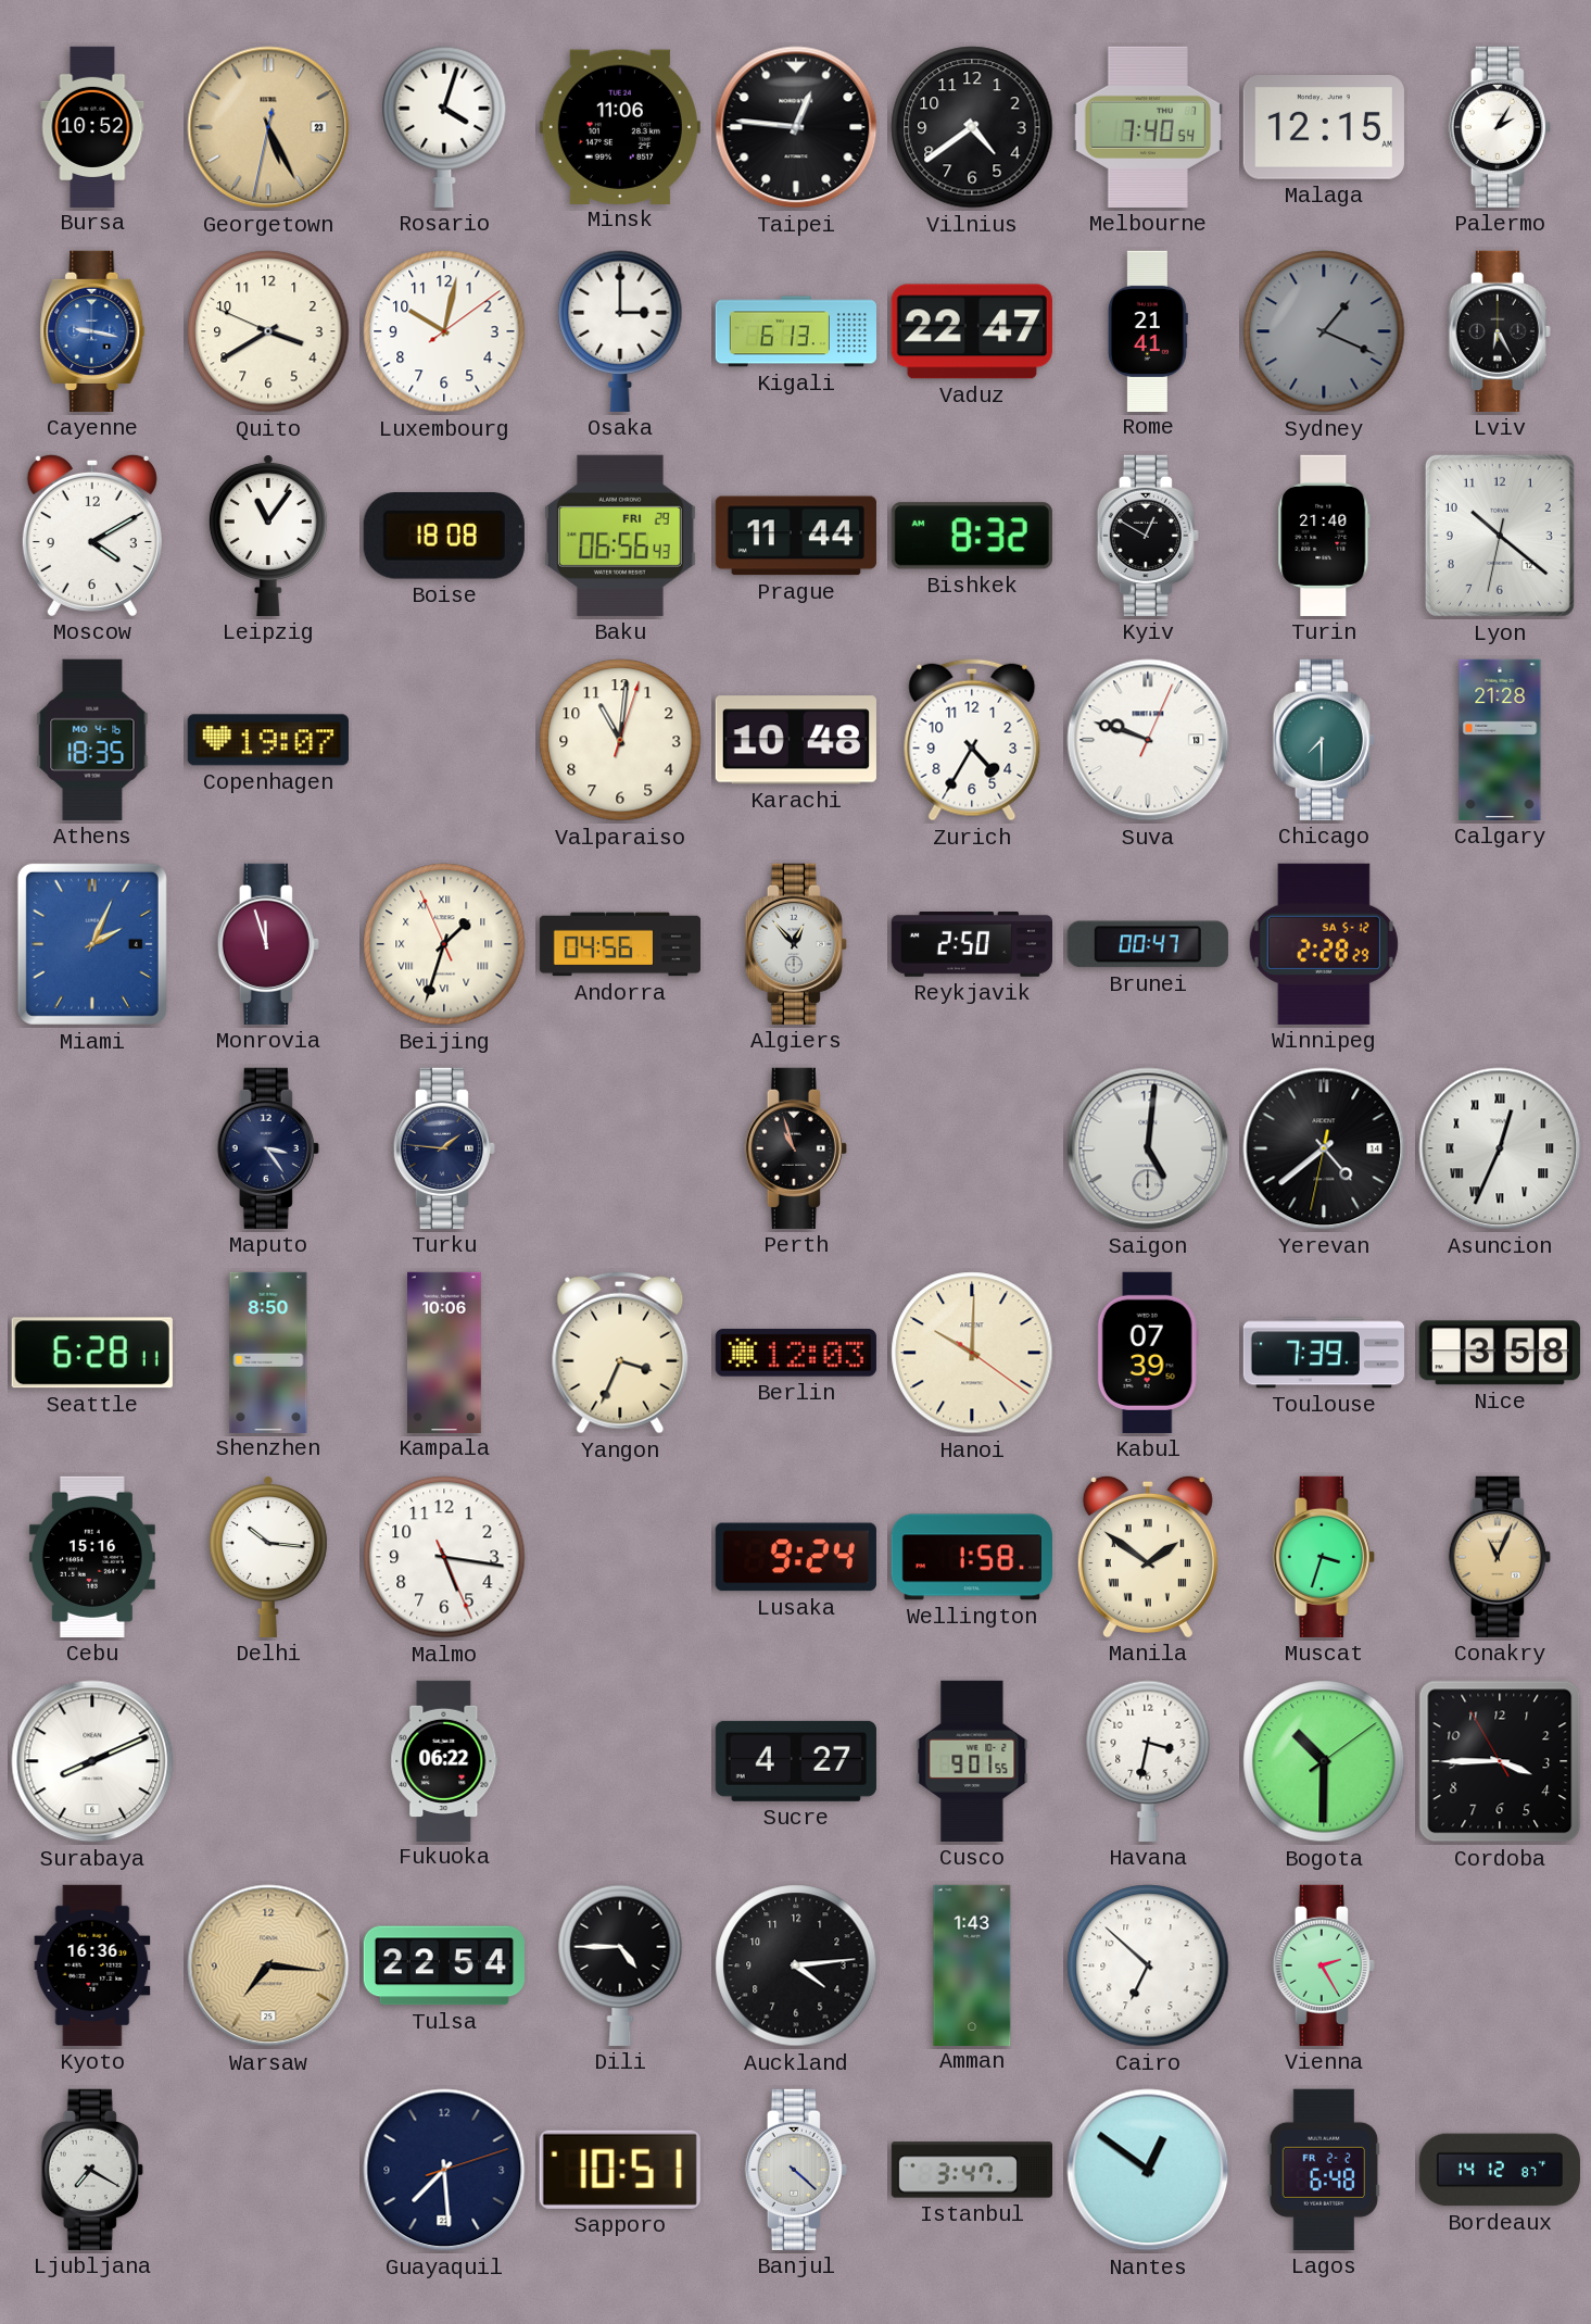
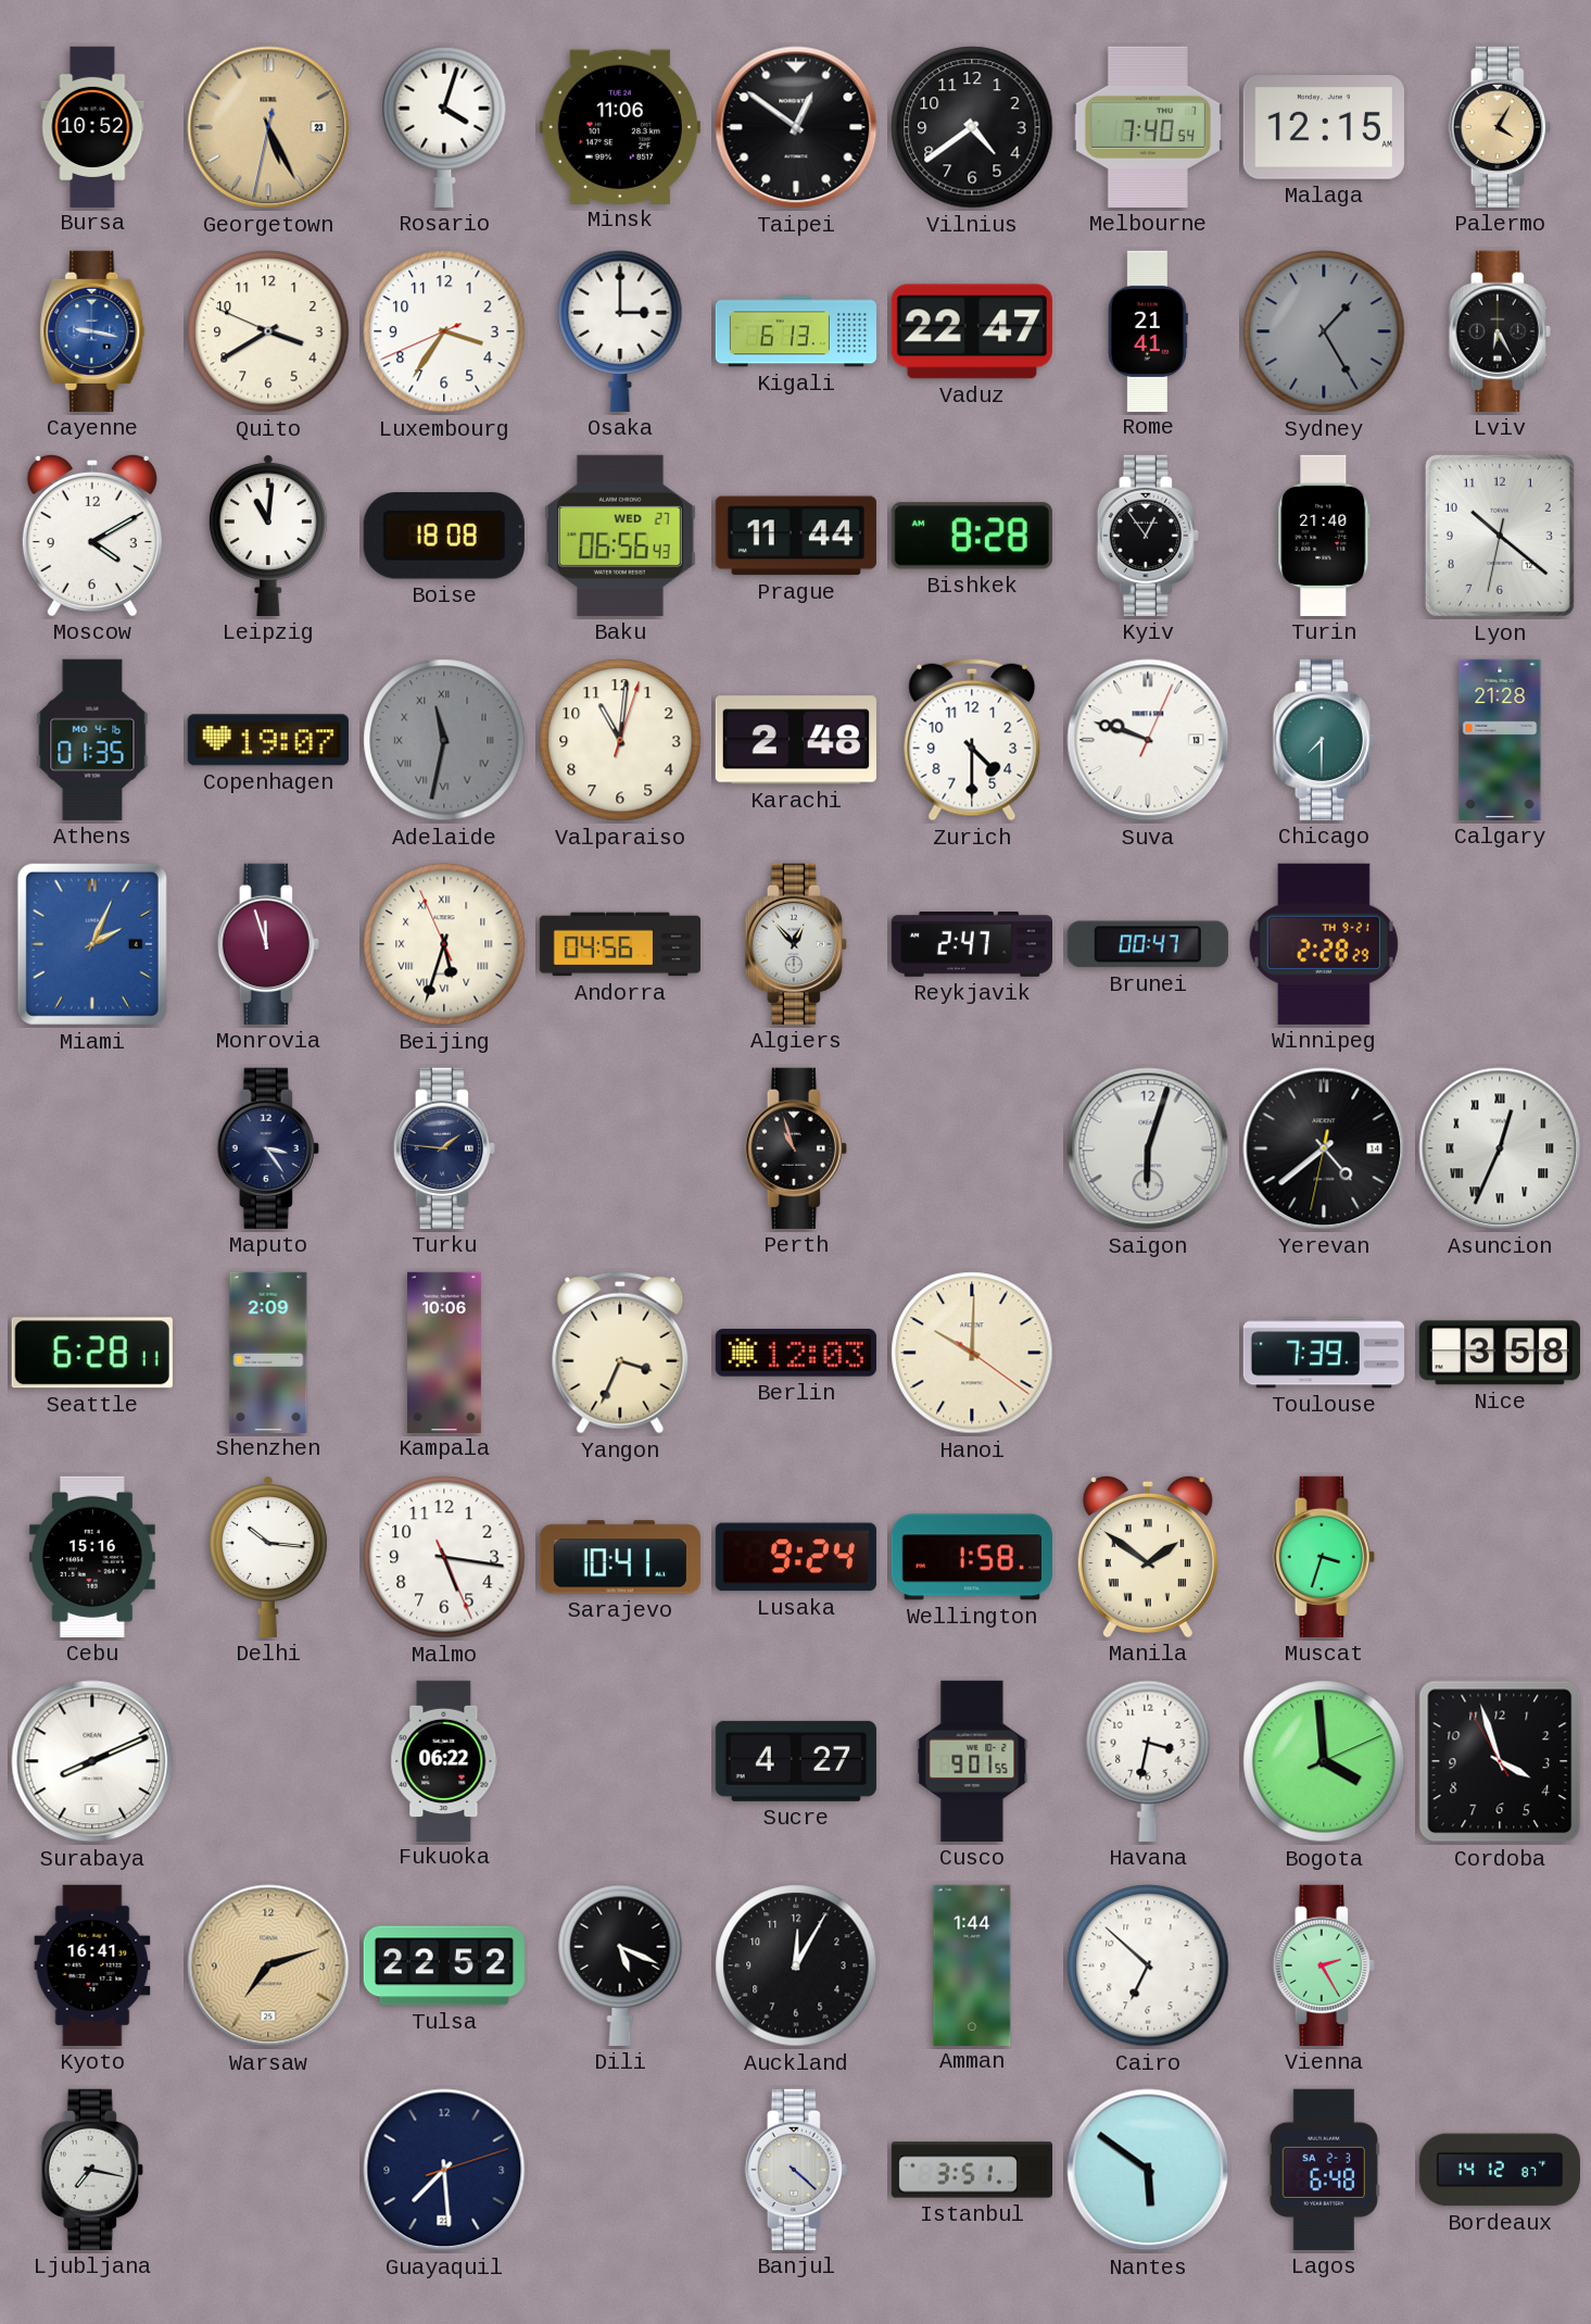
Taipei: 12:46 -> 12:51 (796, 127)
Palermo: 2:05 -> 4:05 (1500, 127)
Palermo dial: white -> champagne (1500, 127)
Luxembourg: 10:02 -> 3:35 (444, 331)
Sydney: 1:19 -> 1:25 (1324, 331)
Leipzig: 11:06 -> 11:01 (268, 536)
Baku date: FRI 29 -> WED 27 (620, 536)
Bishkek: 8:32 -> 8:28 (972, 536)
Kyiv: 12:50 -> 12:54 (1148, 536)
Athens: 18:35 -> 01:35 (92, 740)
Adelaide: none -> 11:32 (444, 740)
Karachi: 10:48 -> 2:48 (796, 740)
Zurich: 4:35 -> 4:30 (972, 740)
Beijing: 1:32 -> 5:32 (444, 944)
Reykjavik: 2:50 -> 2:47 (971, 945)
Winnipeg date: SA 5-12 -> TH 9-21 (1324, 944)
Saigon: 5:01 -> 6:03 (1148, 1148)
Shenzhen: 8:50 -> 2:09 (268, 1352)
Kabul: 07:39 -> none (1148, 1353)
Sarajevo: none -> 10:41 (620, 1557)
Conakry: 11:04 -> none (1500, 1557)
Bogota: 10:30 -> 3:59 (1324, 1761)
Cordoba: 3:44 -> 3:56 (1500, 1761)
Kyoto: 16:36 -> 16:41 (92, 1965)
Warsaw: 7:16 -> 7:12 (268, 1965)
Tulsa: 22:54 -> 22:52 (444, 1965)
Dili: 4:45 -> 5:19 (620, 1965)
Auckland: 4:14 -> 12:05 (796, 1965)
Amman: 1:43 -> 1:44 (972, 1964)
Ljubljana: 7:20 -> 7:17 (92, 2170)
Sapporo: 10:51 -> none (620, 2170)
Istanbul: 3:47 -> 3:51 (971, 2170)
Nantes: 12:51 -> 5:51 (1148, 2170)
Lagos date: FR 2-2 -> SA 2-3 (1324, 2170)
